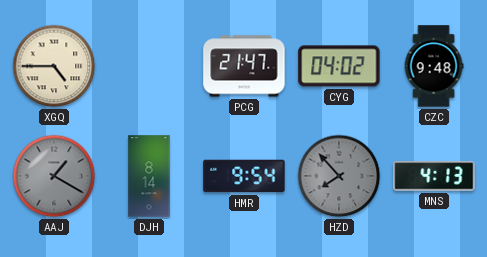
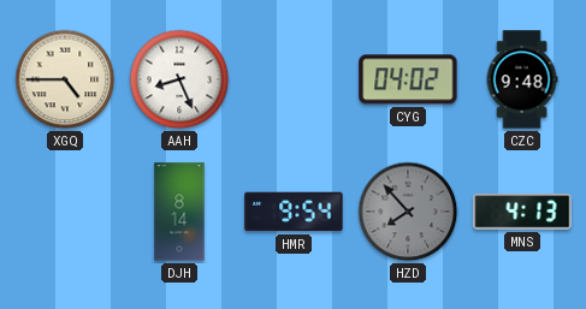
AAH: none -> 8:26 (179, 79)
PCG: 21:47 -> none (244, 66)
AAJ: 1:20 -> none (54, 176)
